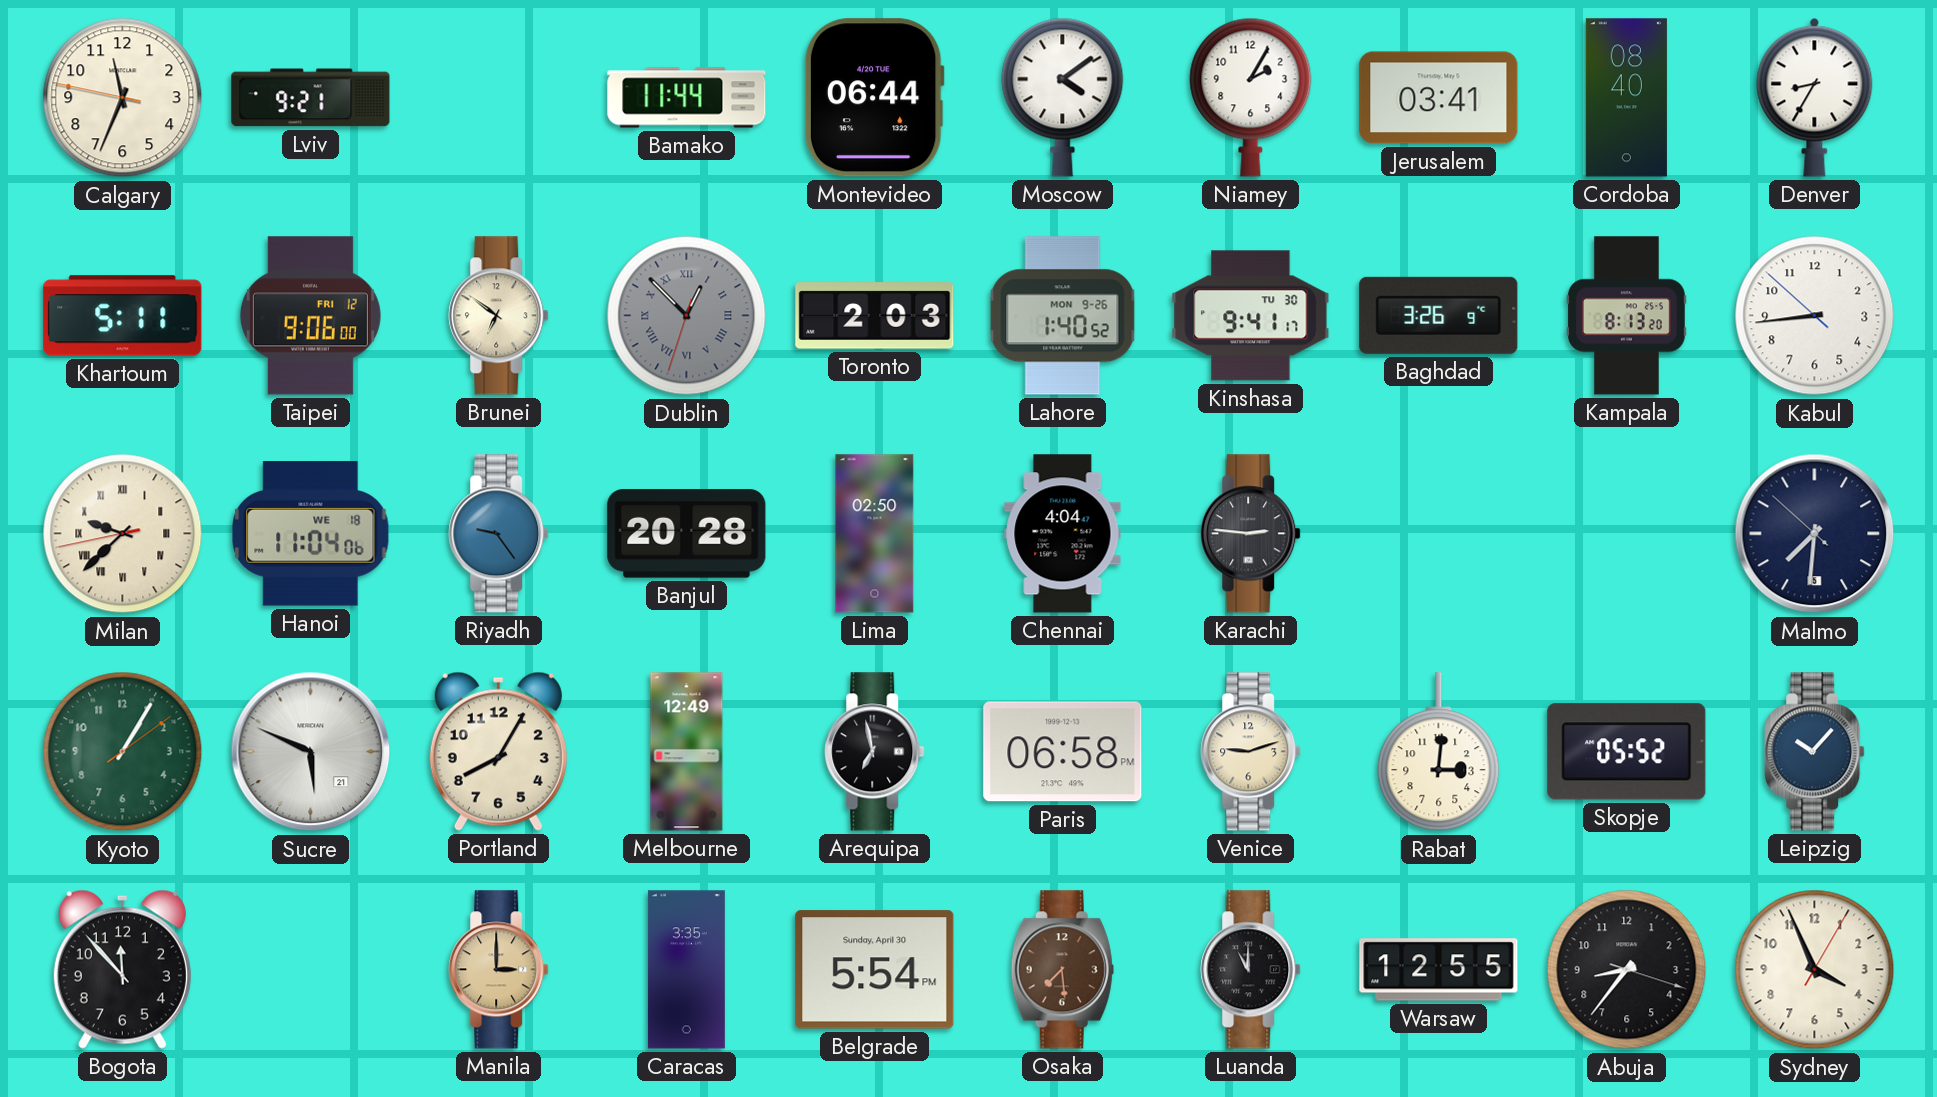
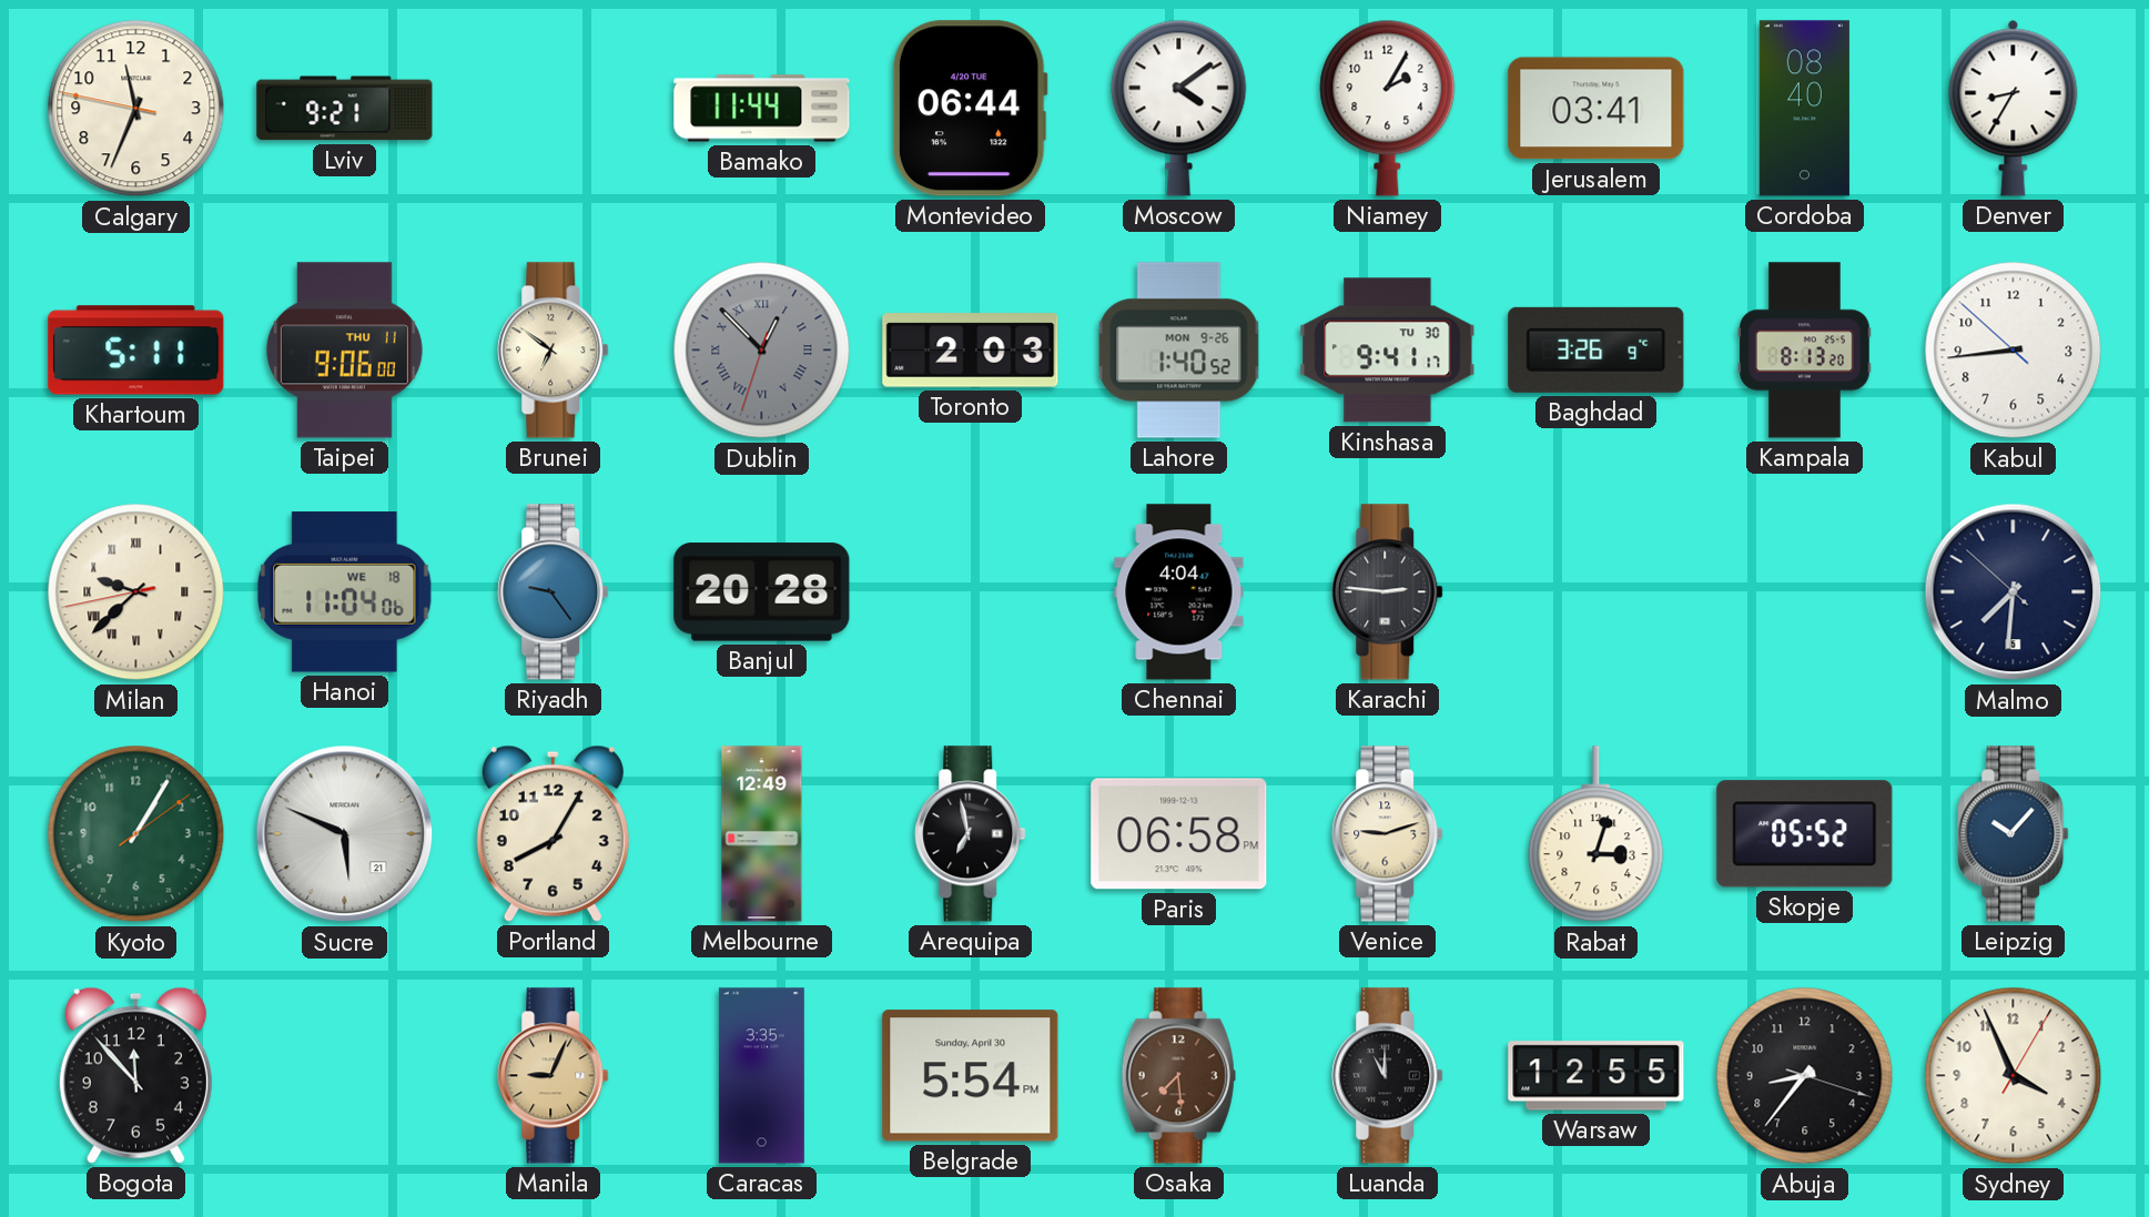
Taipei date: FRI 12 -> THU 11 (344, 351)
Lima: 02:50 -> none (875, 534)
Rabat: 3:01 -> 3:03 (1596, 834)
Manila: 3:00 -> 9:04 (554, 1076)
